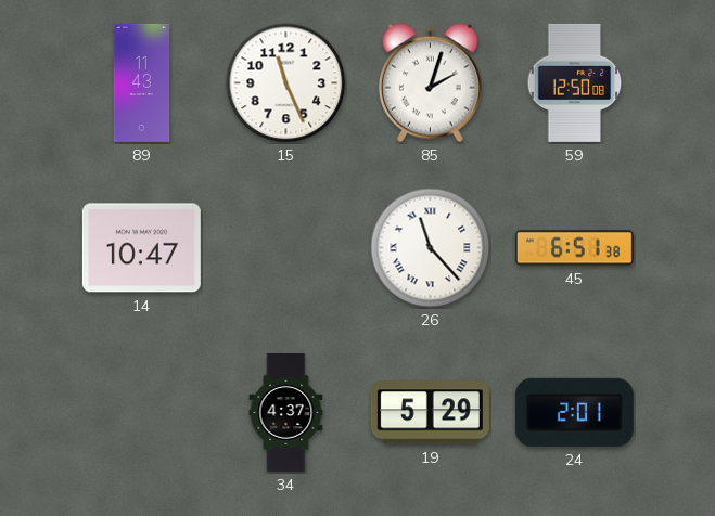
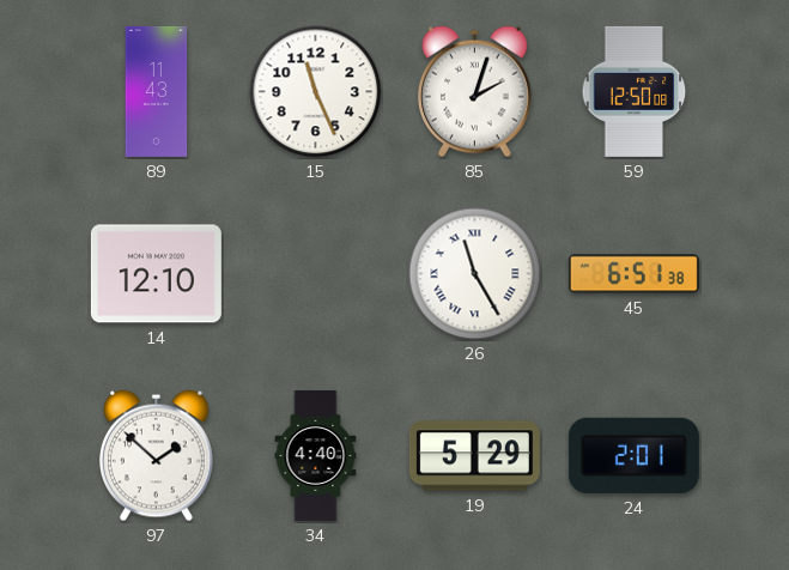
14: 10:47 -> 12:10 (156, 274)
26: 11:23 -> 11:25 (475, 274)
97: none -> 1:52 (156, 456)
34: 4:37 -> 4:40 (316, 455)
